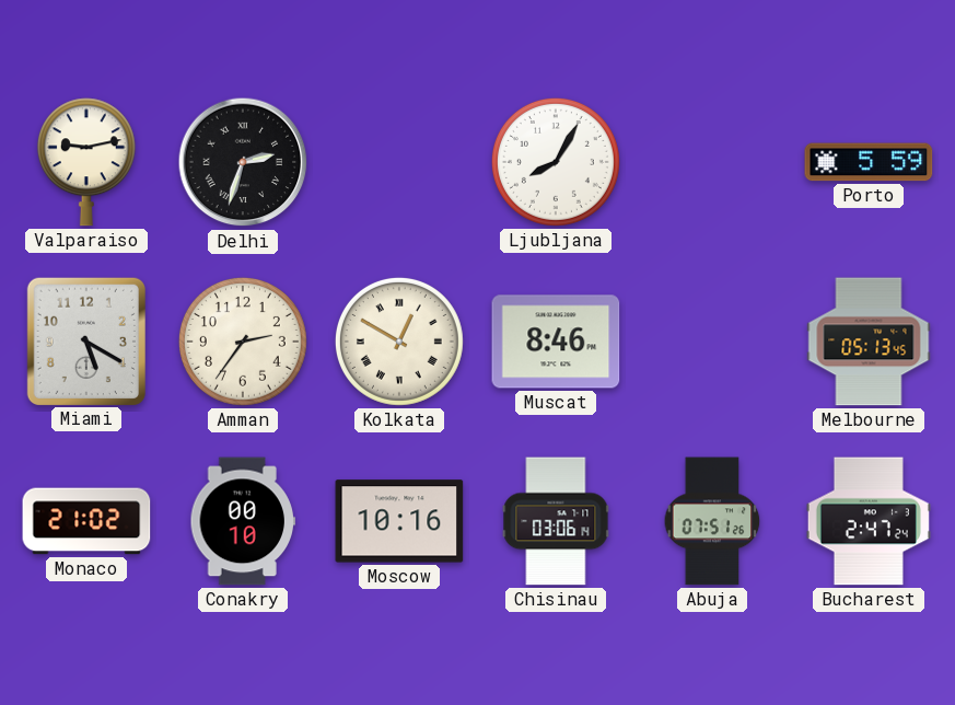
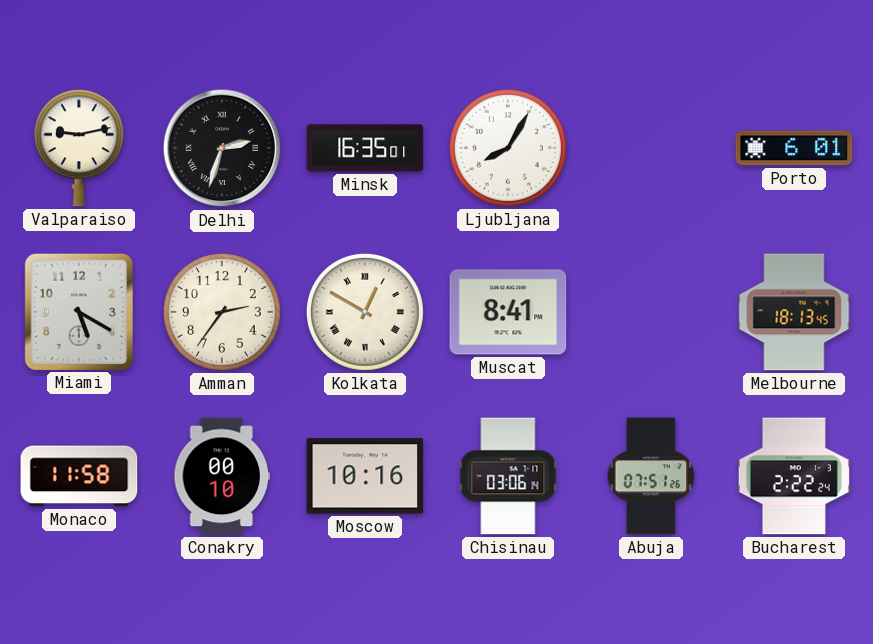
Minsk: none -> 16:35 (365, 148)
Porto: 5:59 -> 6:01 (794, 148)
Muscat: 8:46 -> 8:41 (508, 312)
Melbourne: 05:13 -> 18:13 (794, 312)
Monaco: 21:02 -> 11:58 (79, 476)
Bucharest: 2:47 -> 2:22 (794, 476)
